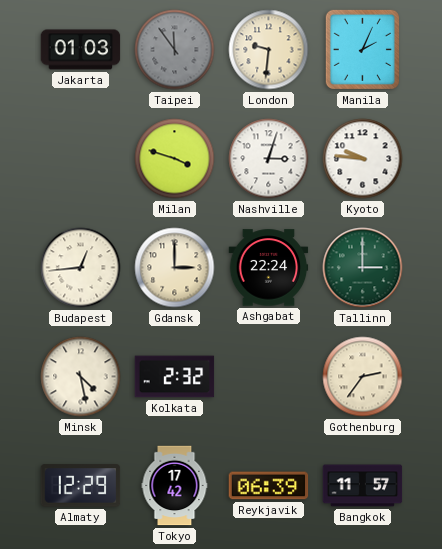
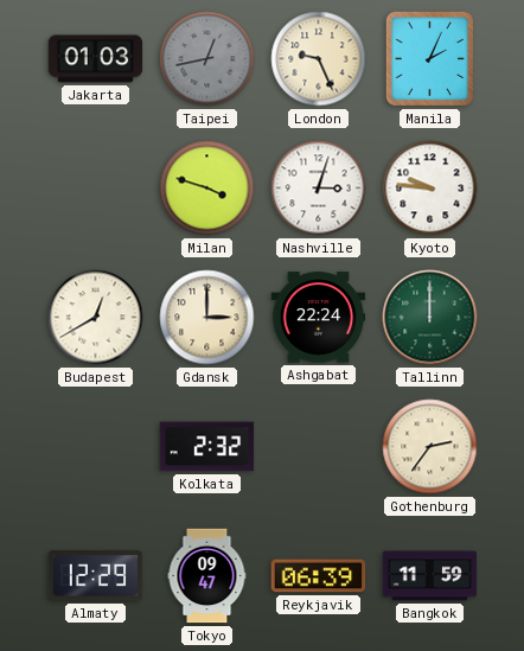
Taipei: 11:54 -> 12:43 (207, 59)
London: 9:31 -> 9:26 (319, 59)
Budapest: 12:44 -> 12:40 (96, 318)
Tallinn: 3:00 -> 12:00 (430, 318)
Minsk: 4:28 -> none (81, 377)
Tokyo: 17:42 -> 09:47 (207, 576)
Bangkok: 11:57 -> 11:59 (430, 576)
